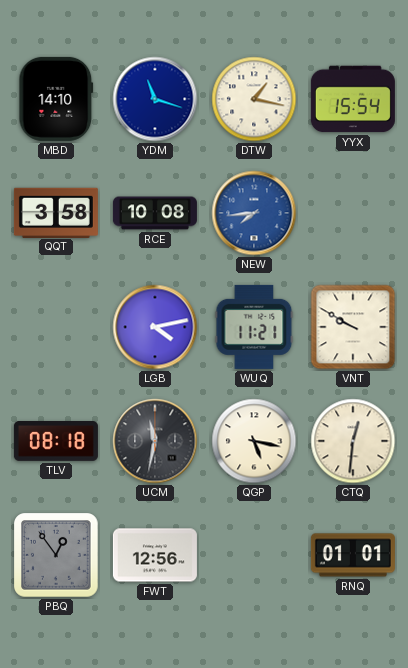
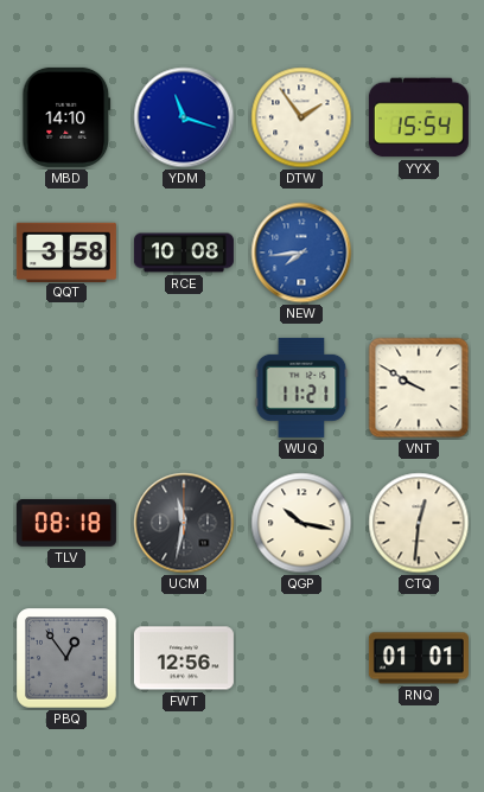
DTW: 1:17 -> 1:54 (301, 117)
LGB: 4:13 -> none (155, 327)
QGP: 5:17 -> 10:17 (301, 523)
